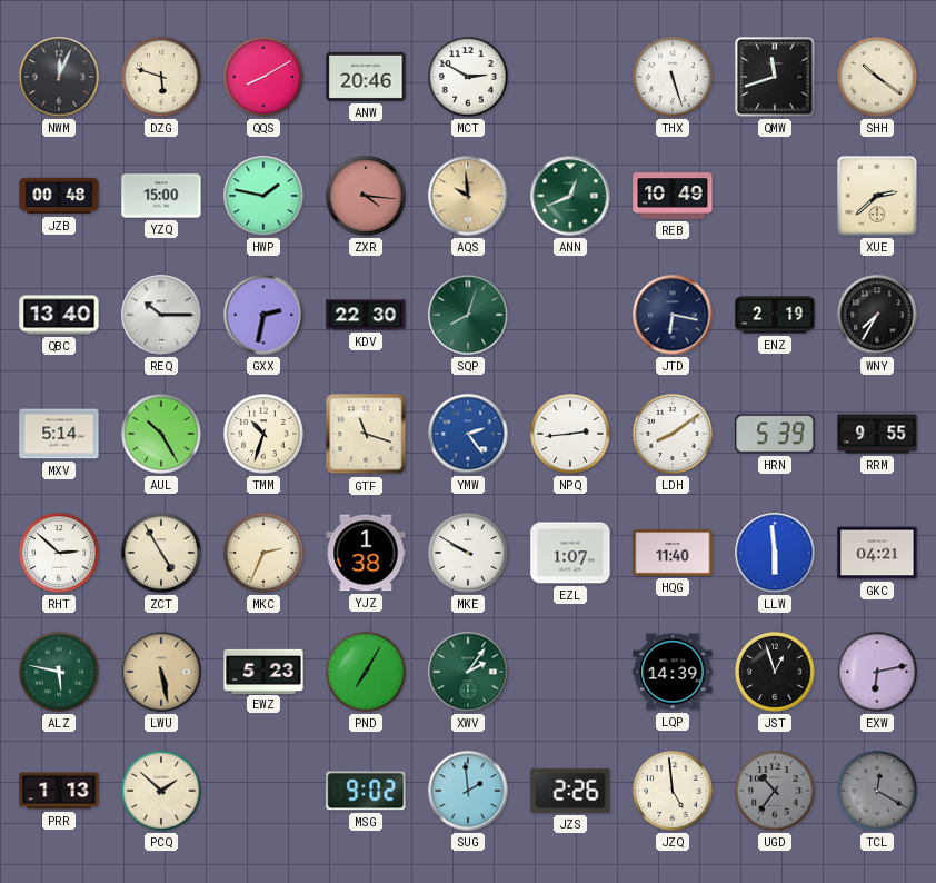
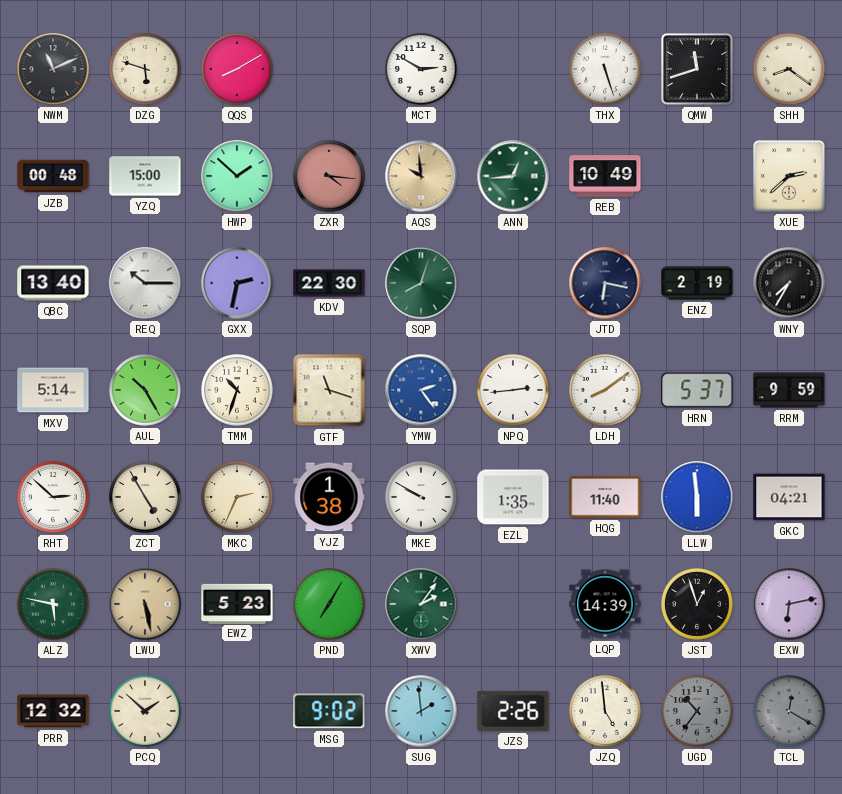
NWM: 12:04 -> 11:11 (53, 69)
ANW: 20:46 -> none (366, 77)
SHH: 10:21 -> 8:21 (790, 70)
HWP: 1:47 -> 1:52 (237, 176)
ANN: 12:41 -> 12:44 (513, 176)
HRN: 5:39 -> 5:37 (697, 390)
RRM: 9:55 -> 9:59 (789, 390)
EZL: 1:07 -> 1:35 (513, 497)
PRR: 1:13 -> 12:32 (53, 711)
